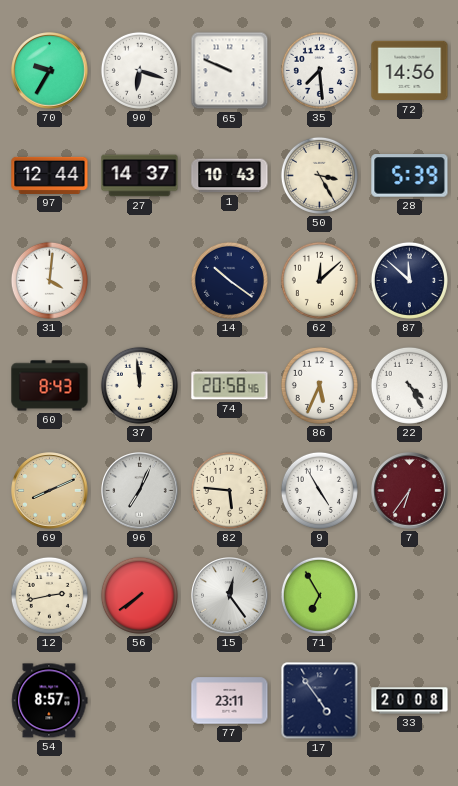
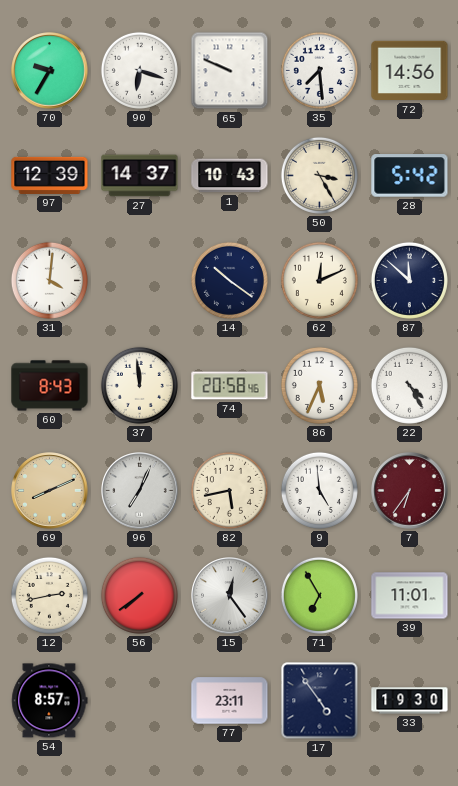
97: 12:44 -> 12:39 (50, 175)
28: 5:39 -> 5:42 (410, 176)
62: 12:08 -> 12:11 (319, 280)
82: 5:46 -> 5:43 (229, 490)
9: 4:55 -> 4:59 (319, 490)
39: none -> 11:01 (410, 596)
33: 20:08 -> 19:30 (410, 701)
